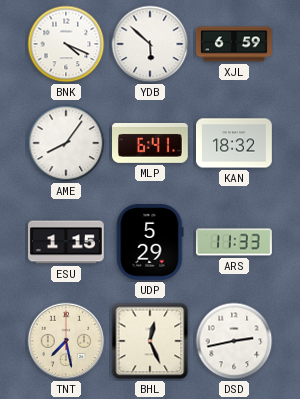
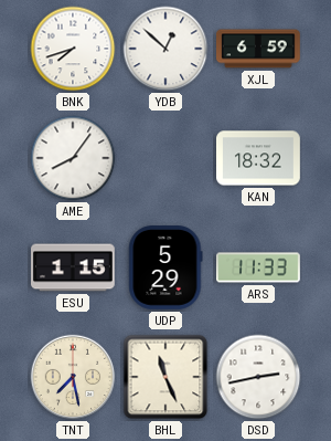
BNK: 4:19 -> 7:42 (73, 49)
YDB: 5:52 -> 12:52 (165, 49)
MLP: 6:41 -> none (151, 143)
BHL: 12:26 -> 11:26 (165, 377)
